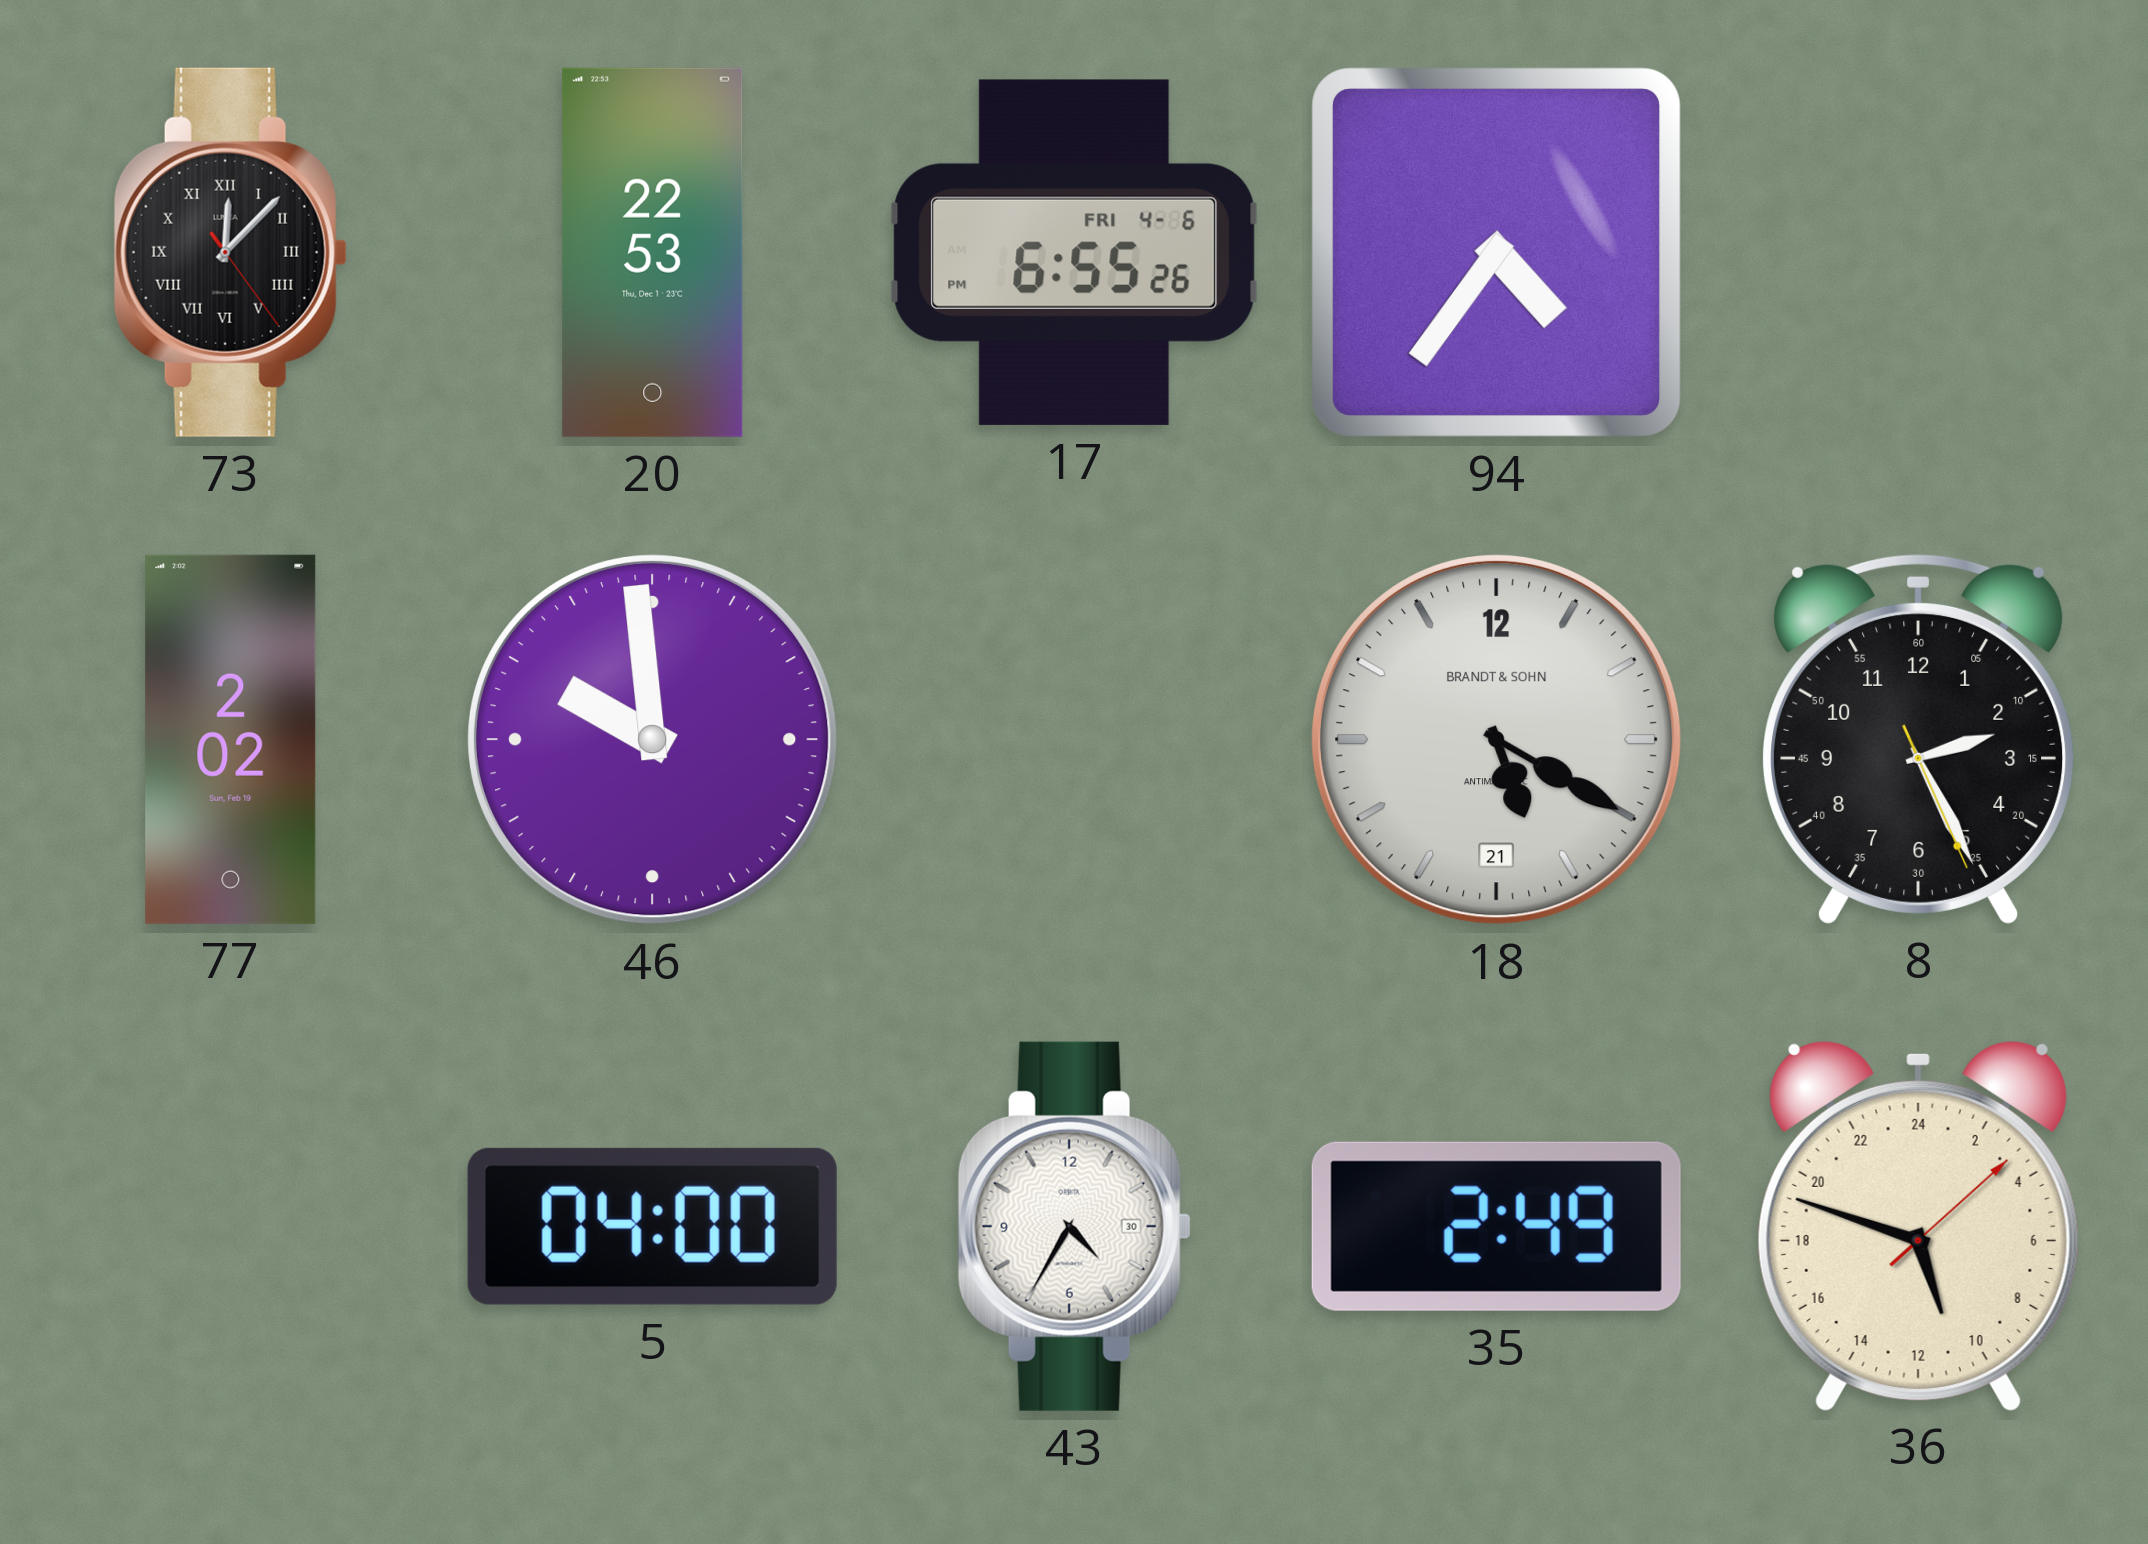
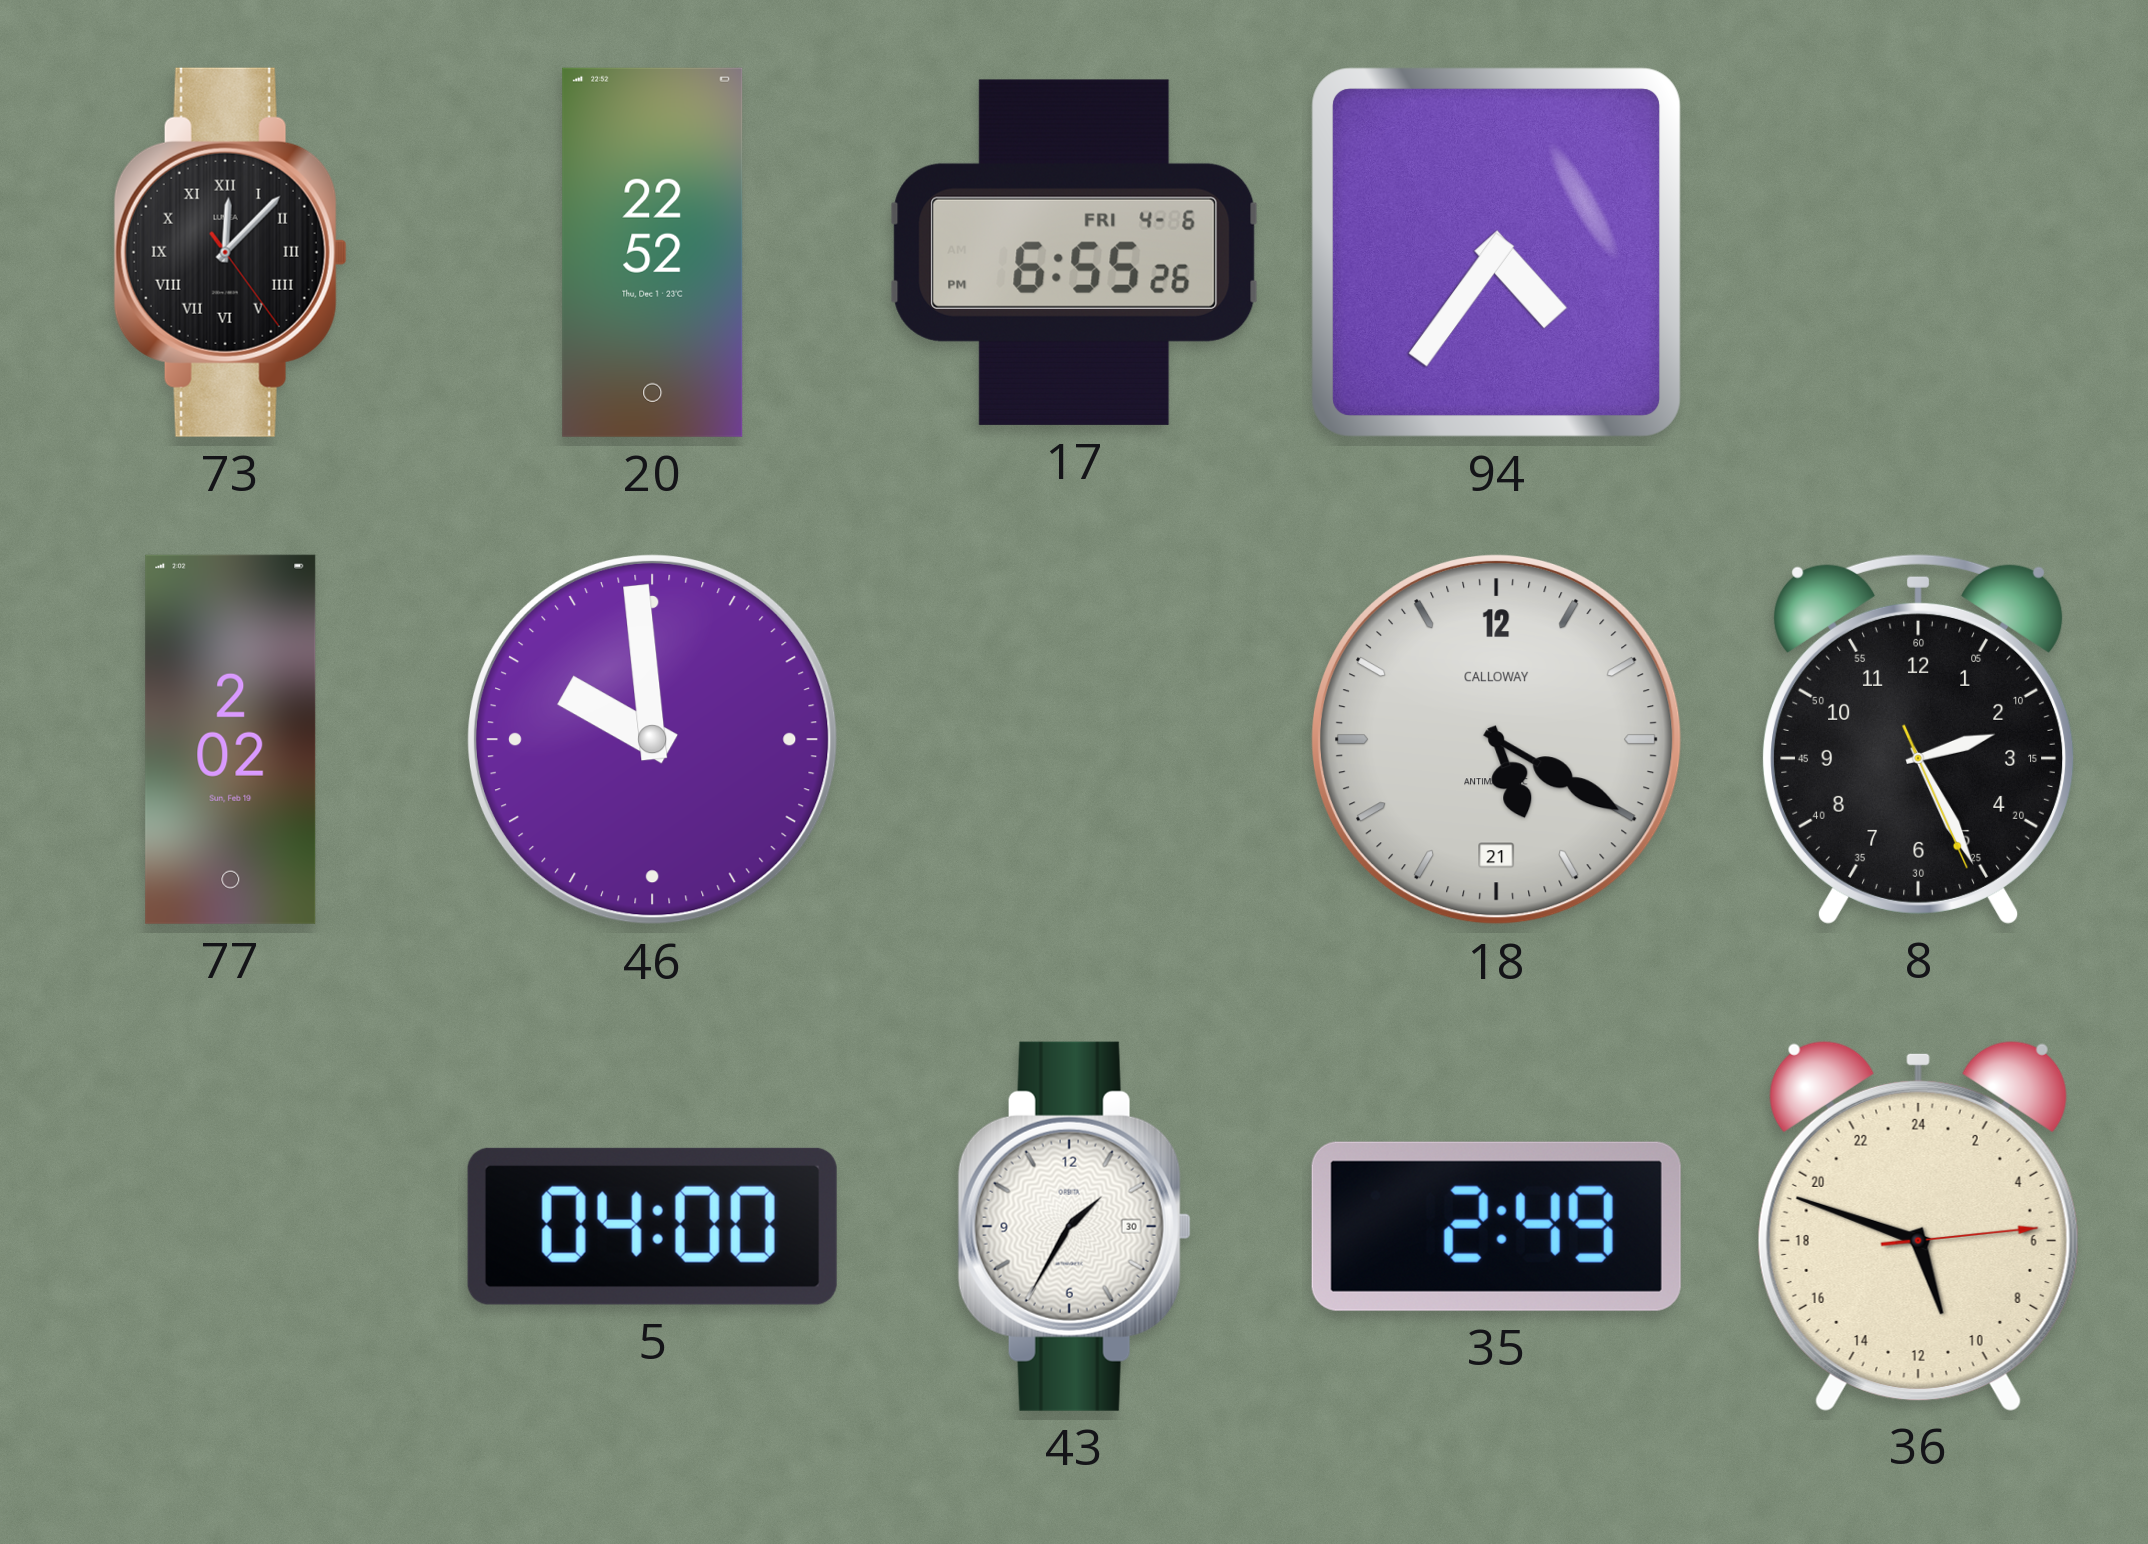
20: 22:53 -> 22:52 (653, 252)
18 brand: BRANDT & SOHN -> CALLOWAY (1496, 739)
43: 4:35 -> 1:35 (1074, 1226)
36: 10:48:08 -> 10:48:14 (1918, 1225)
